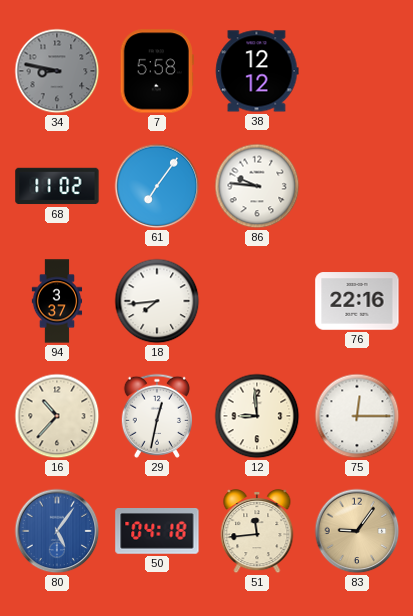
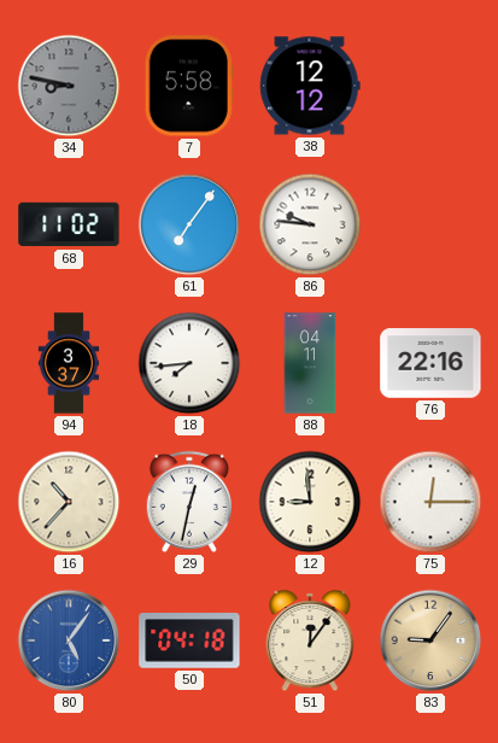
88: none -> 04:11 (310, 363)
51: 11:44 -> 12:06 (310, 642)
